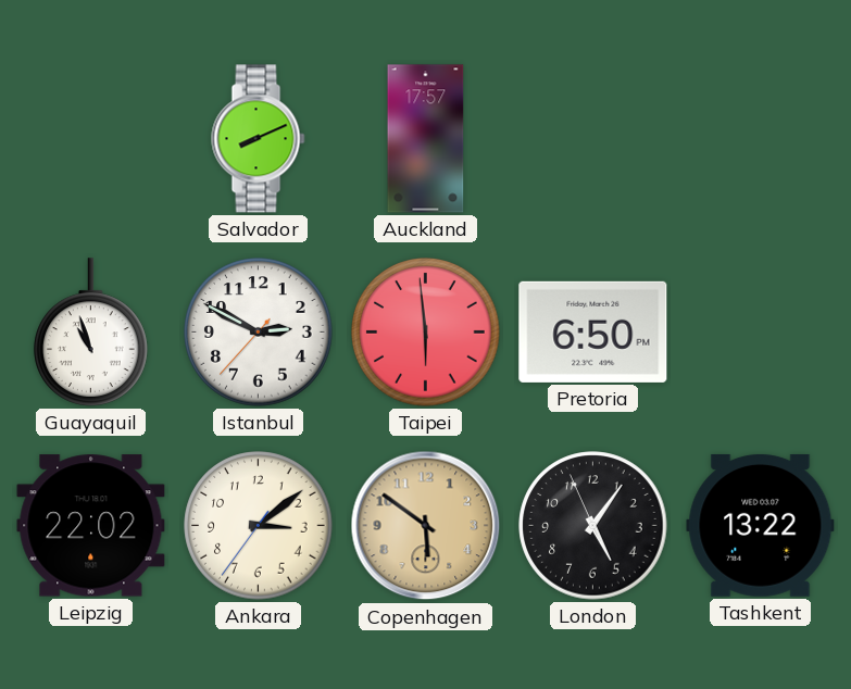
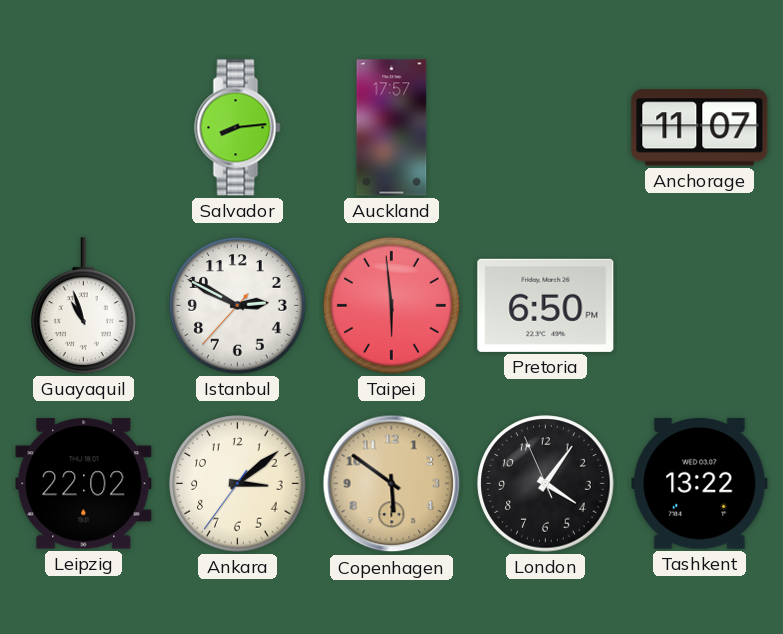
Salvador: 8:11 -> 8:14 (238, 128)
Anchorage: none -> 11:07 (700, 128)
London: 5:05 -> 4:05 (546, 484)
